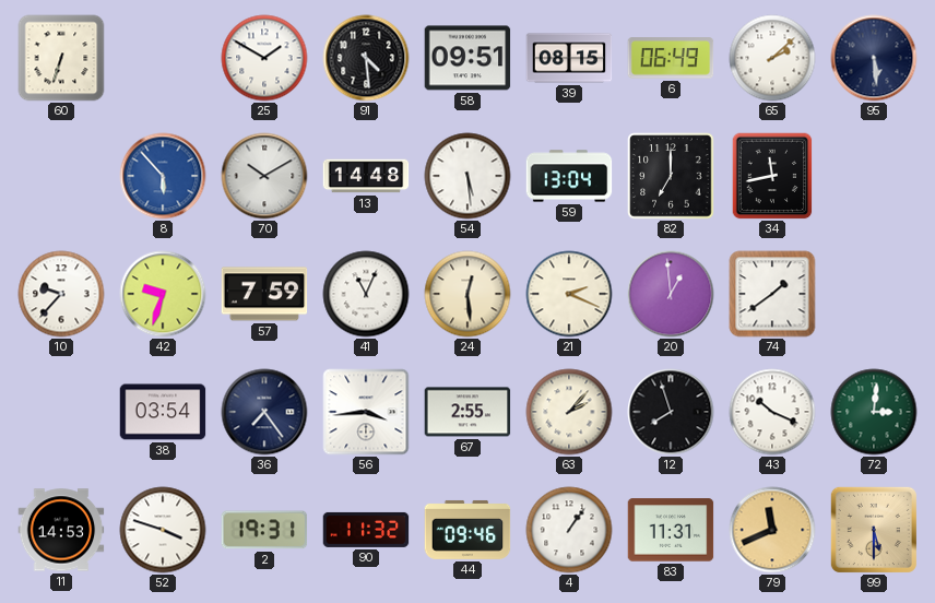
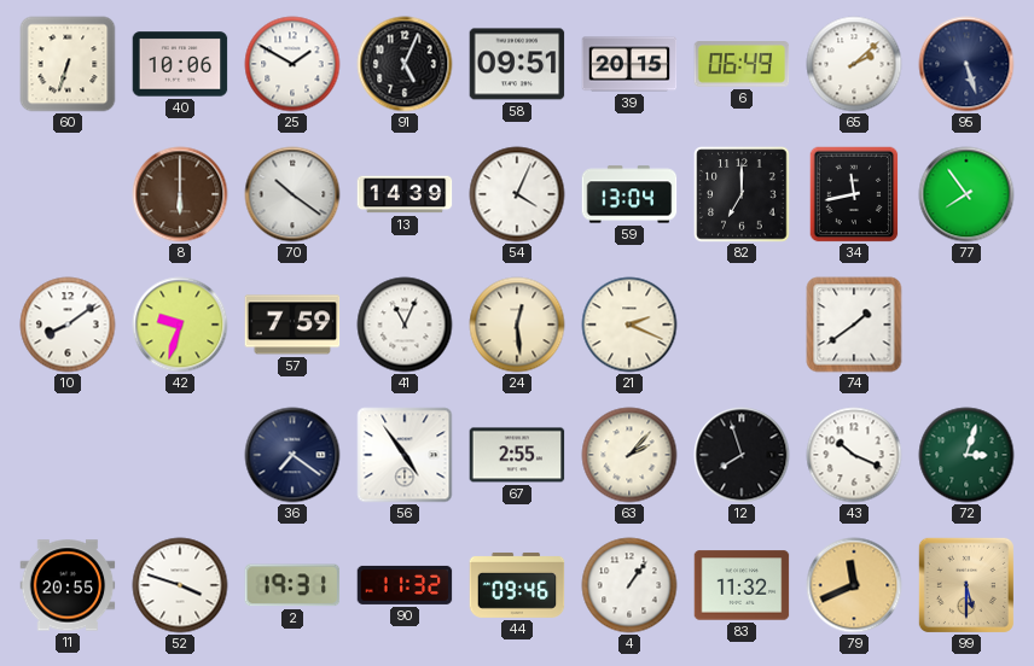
40: none -> 10:06 (180, 64)
91: 4:29 -> 5:04 (405, 64)
39: 08:15 -> 20:15 (629, 64)
95: 5:29 -> 5:27 (966, 64)
8: 5:53 -> 6:00 (180, 194)
8 dial: blue -> brown (180, 194)
70: 10:10 -> 10:21 (292, 194)
13: 14:48 -> 14:39 (405, 194)
54: 5:29 -> 4:04 (517, 194)
77: none -> 7:54 (966, 194)
10: 9:37 -> 8:09 (68, 325)
20: 12:59 -> none (671, 294)
38: 03:54 -> none (163, 412)
36: 7:24 -> 7:21 (292, 455)
56: 3:44 -> 4:54 (405, 455)
72: 3:01 -> 3:03 (966, 455)
11: 14:53 -> 20:55 (68, 585)
83: 11:31 -> 11:32 (742, 585)
